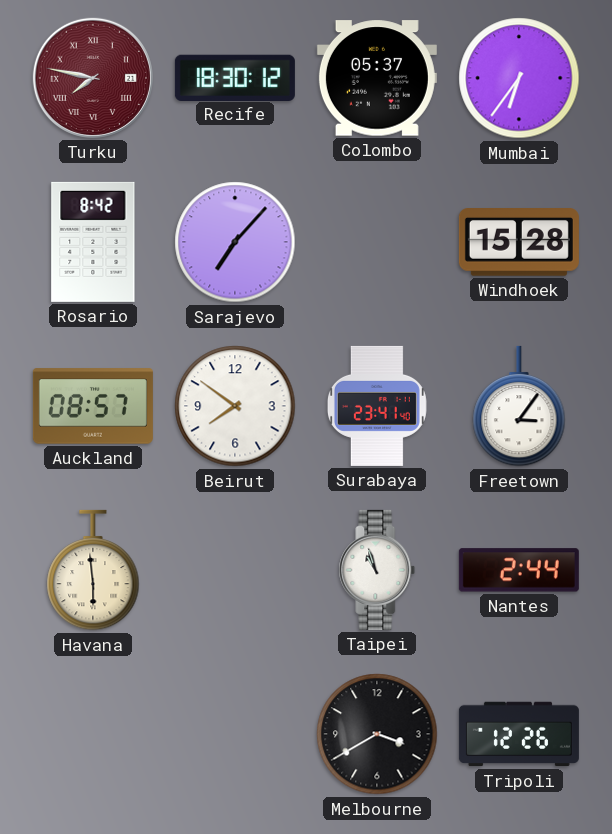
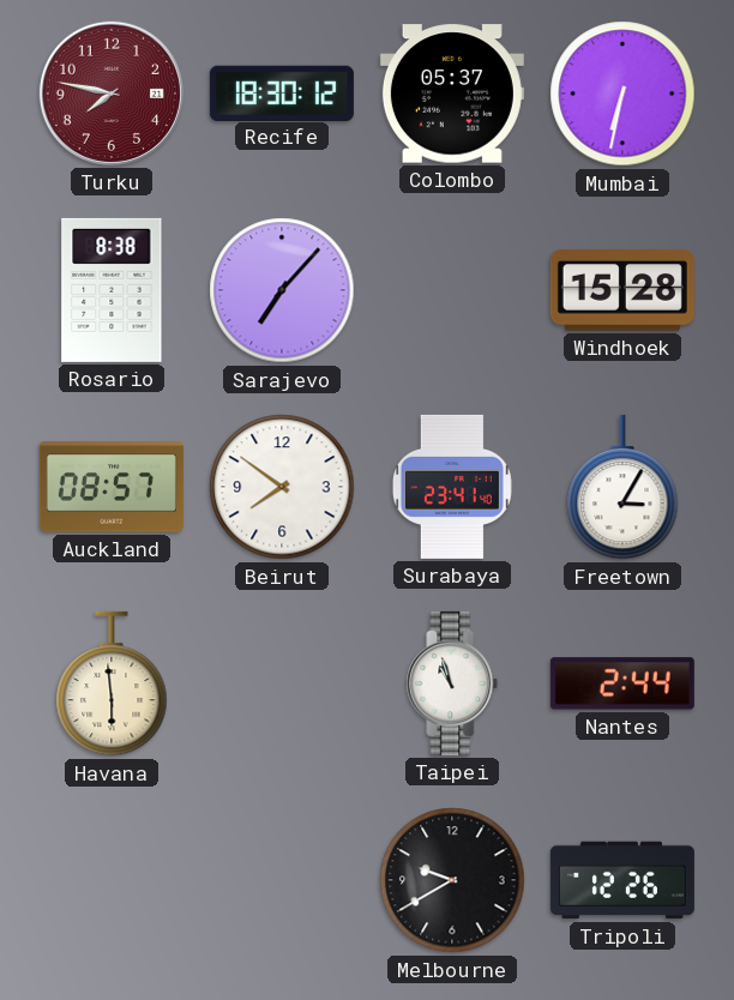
Turku numerals: Roman -> Arabic (112, 94)
Mumbai: 6:36 -> 6:32 (622, 94)
Rosario: 8:42 -> 8:38 (112, 290)
Freetown: 3:06 -> 3:05 (622, 487)
Melbourne: 3:40 -> 9:40 (452, 880)
